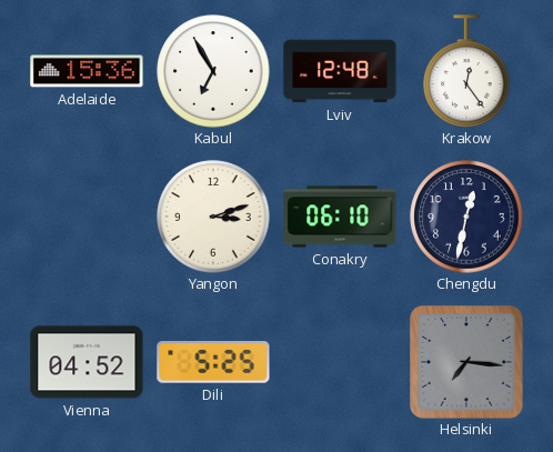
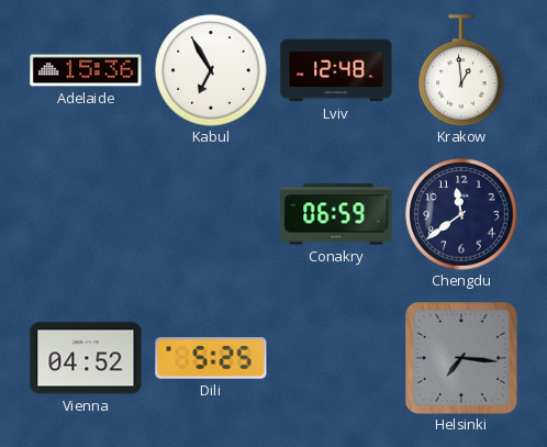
Krakow: 12:24 -> 12:59 (461, 70)
Yangon: 3:12 -> none (213, 217)
Conakry: 06:10 -> 06:59 (336, 214)
Chengdu: 12:32 -> 11:39 (461, 214)
